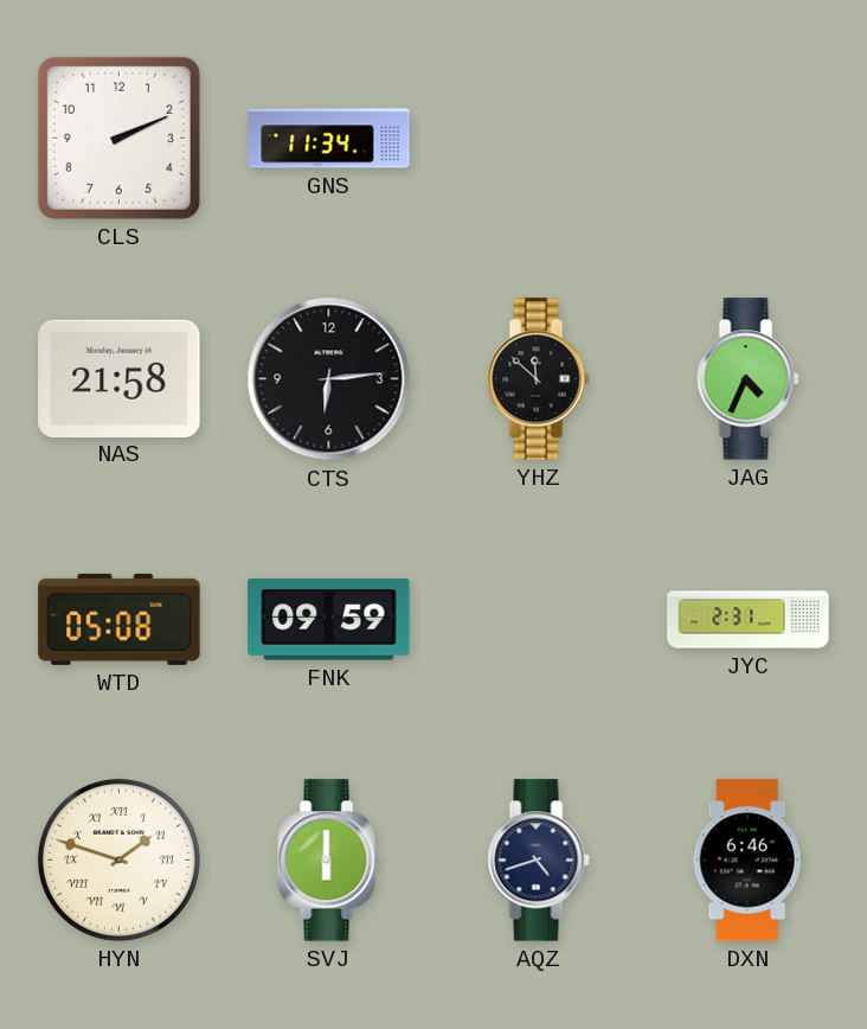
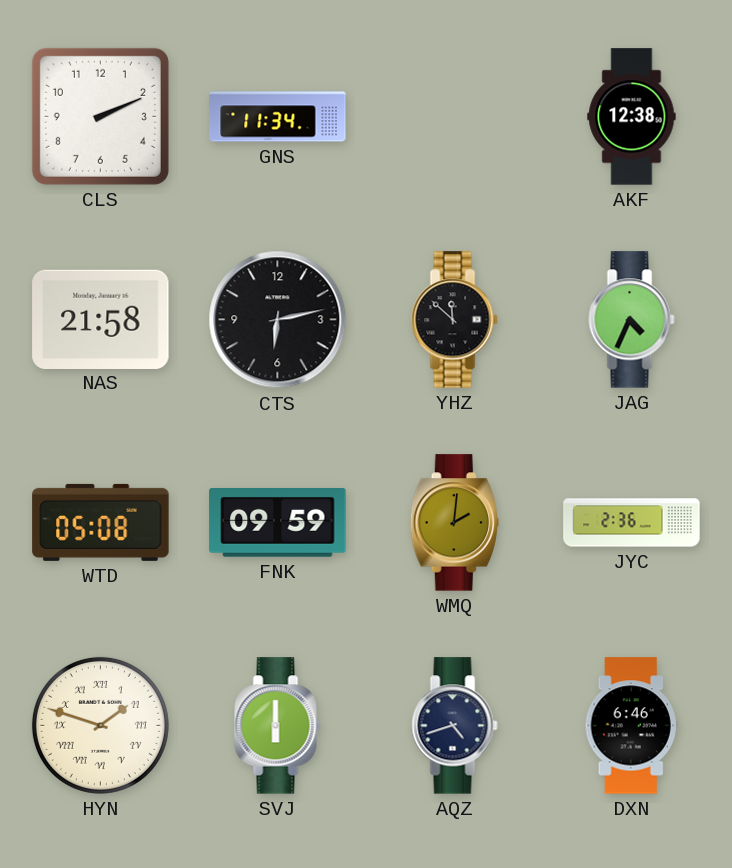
AKF: none -> 12:38 (632, 117)
CTS: 6:14 -> 6:13 (278, 320)
WMQ: none -> 2:01 (454, 523)
JYC: 2:31 -> 2:36 (632, 523)
